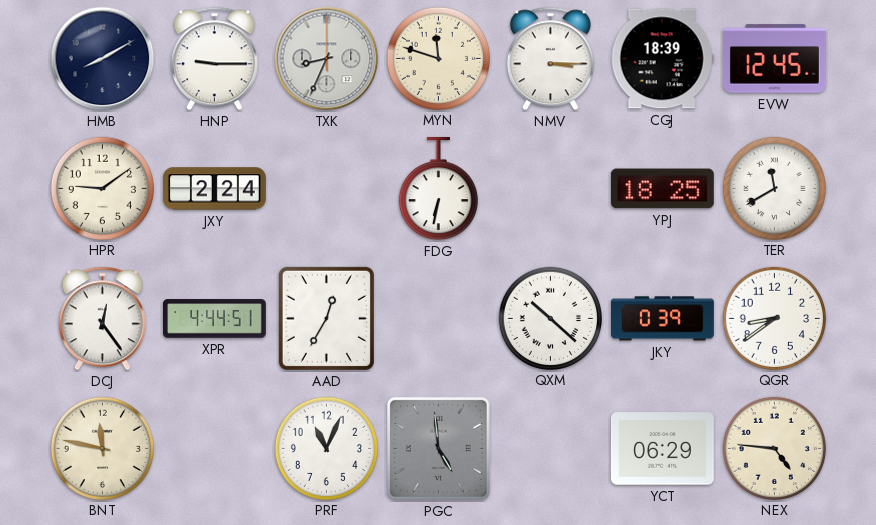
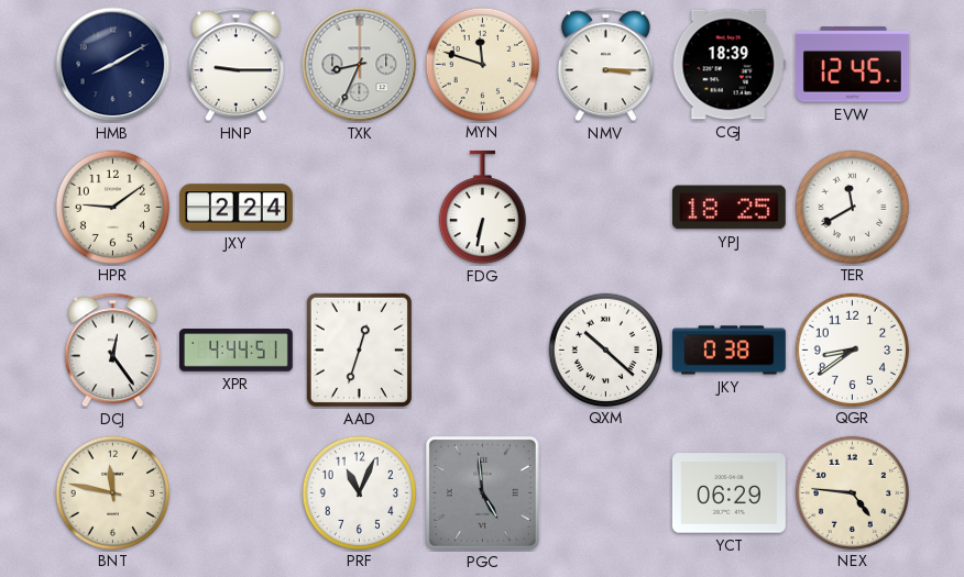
AAD: 12:35 -> 12:33 (359, 349)
JKY: 0:39 -> 0:38 (729, 351)
